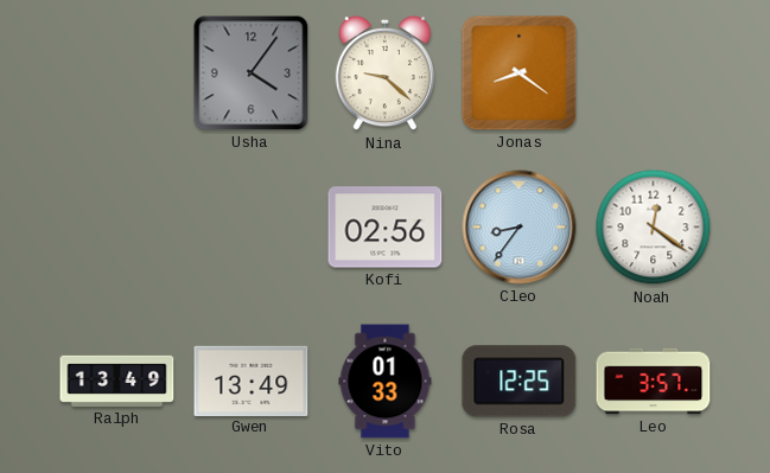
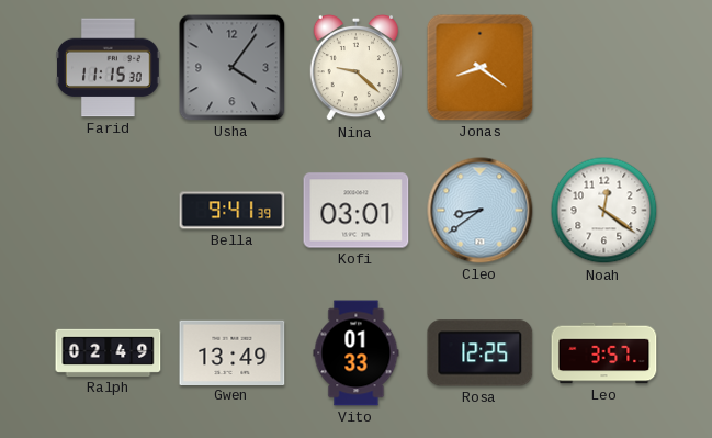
Farid: none -> 11:15 (109, 68)
Bella: none -> 9:41 (233, 211)
Kofi: 02:56 -> 03:01 (357, 211)
Cleo: 8:36 -> 8:39 (481, 211)
Ralph: 13:49 -> 02:49 (109, 352)
